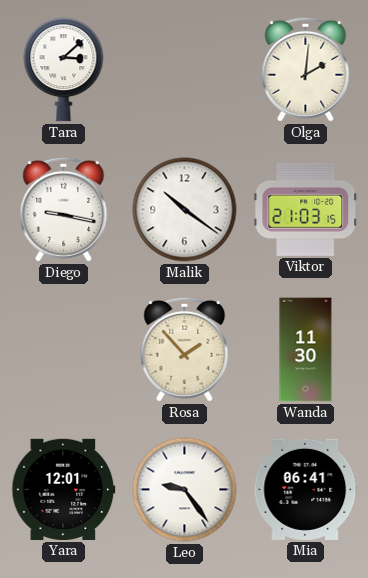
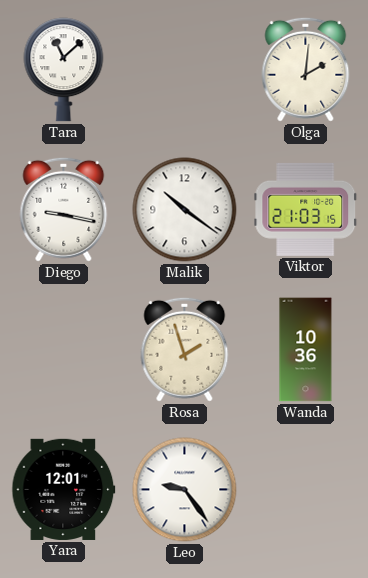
Tara: 3:08 -> 11:08 (64, 70)
Rosa: 1:53 -> 1:57 (185, 349)
Wanda: 11:30 -> 10:36 (306, 350)
Mia: 06:41 -> none (306, 489)
